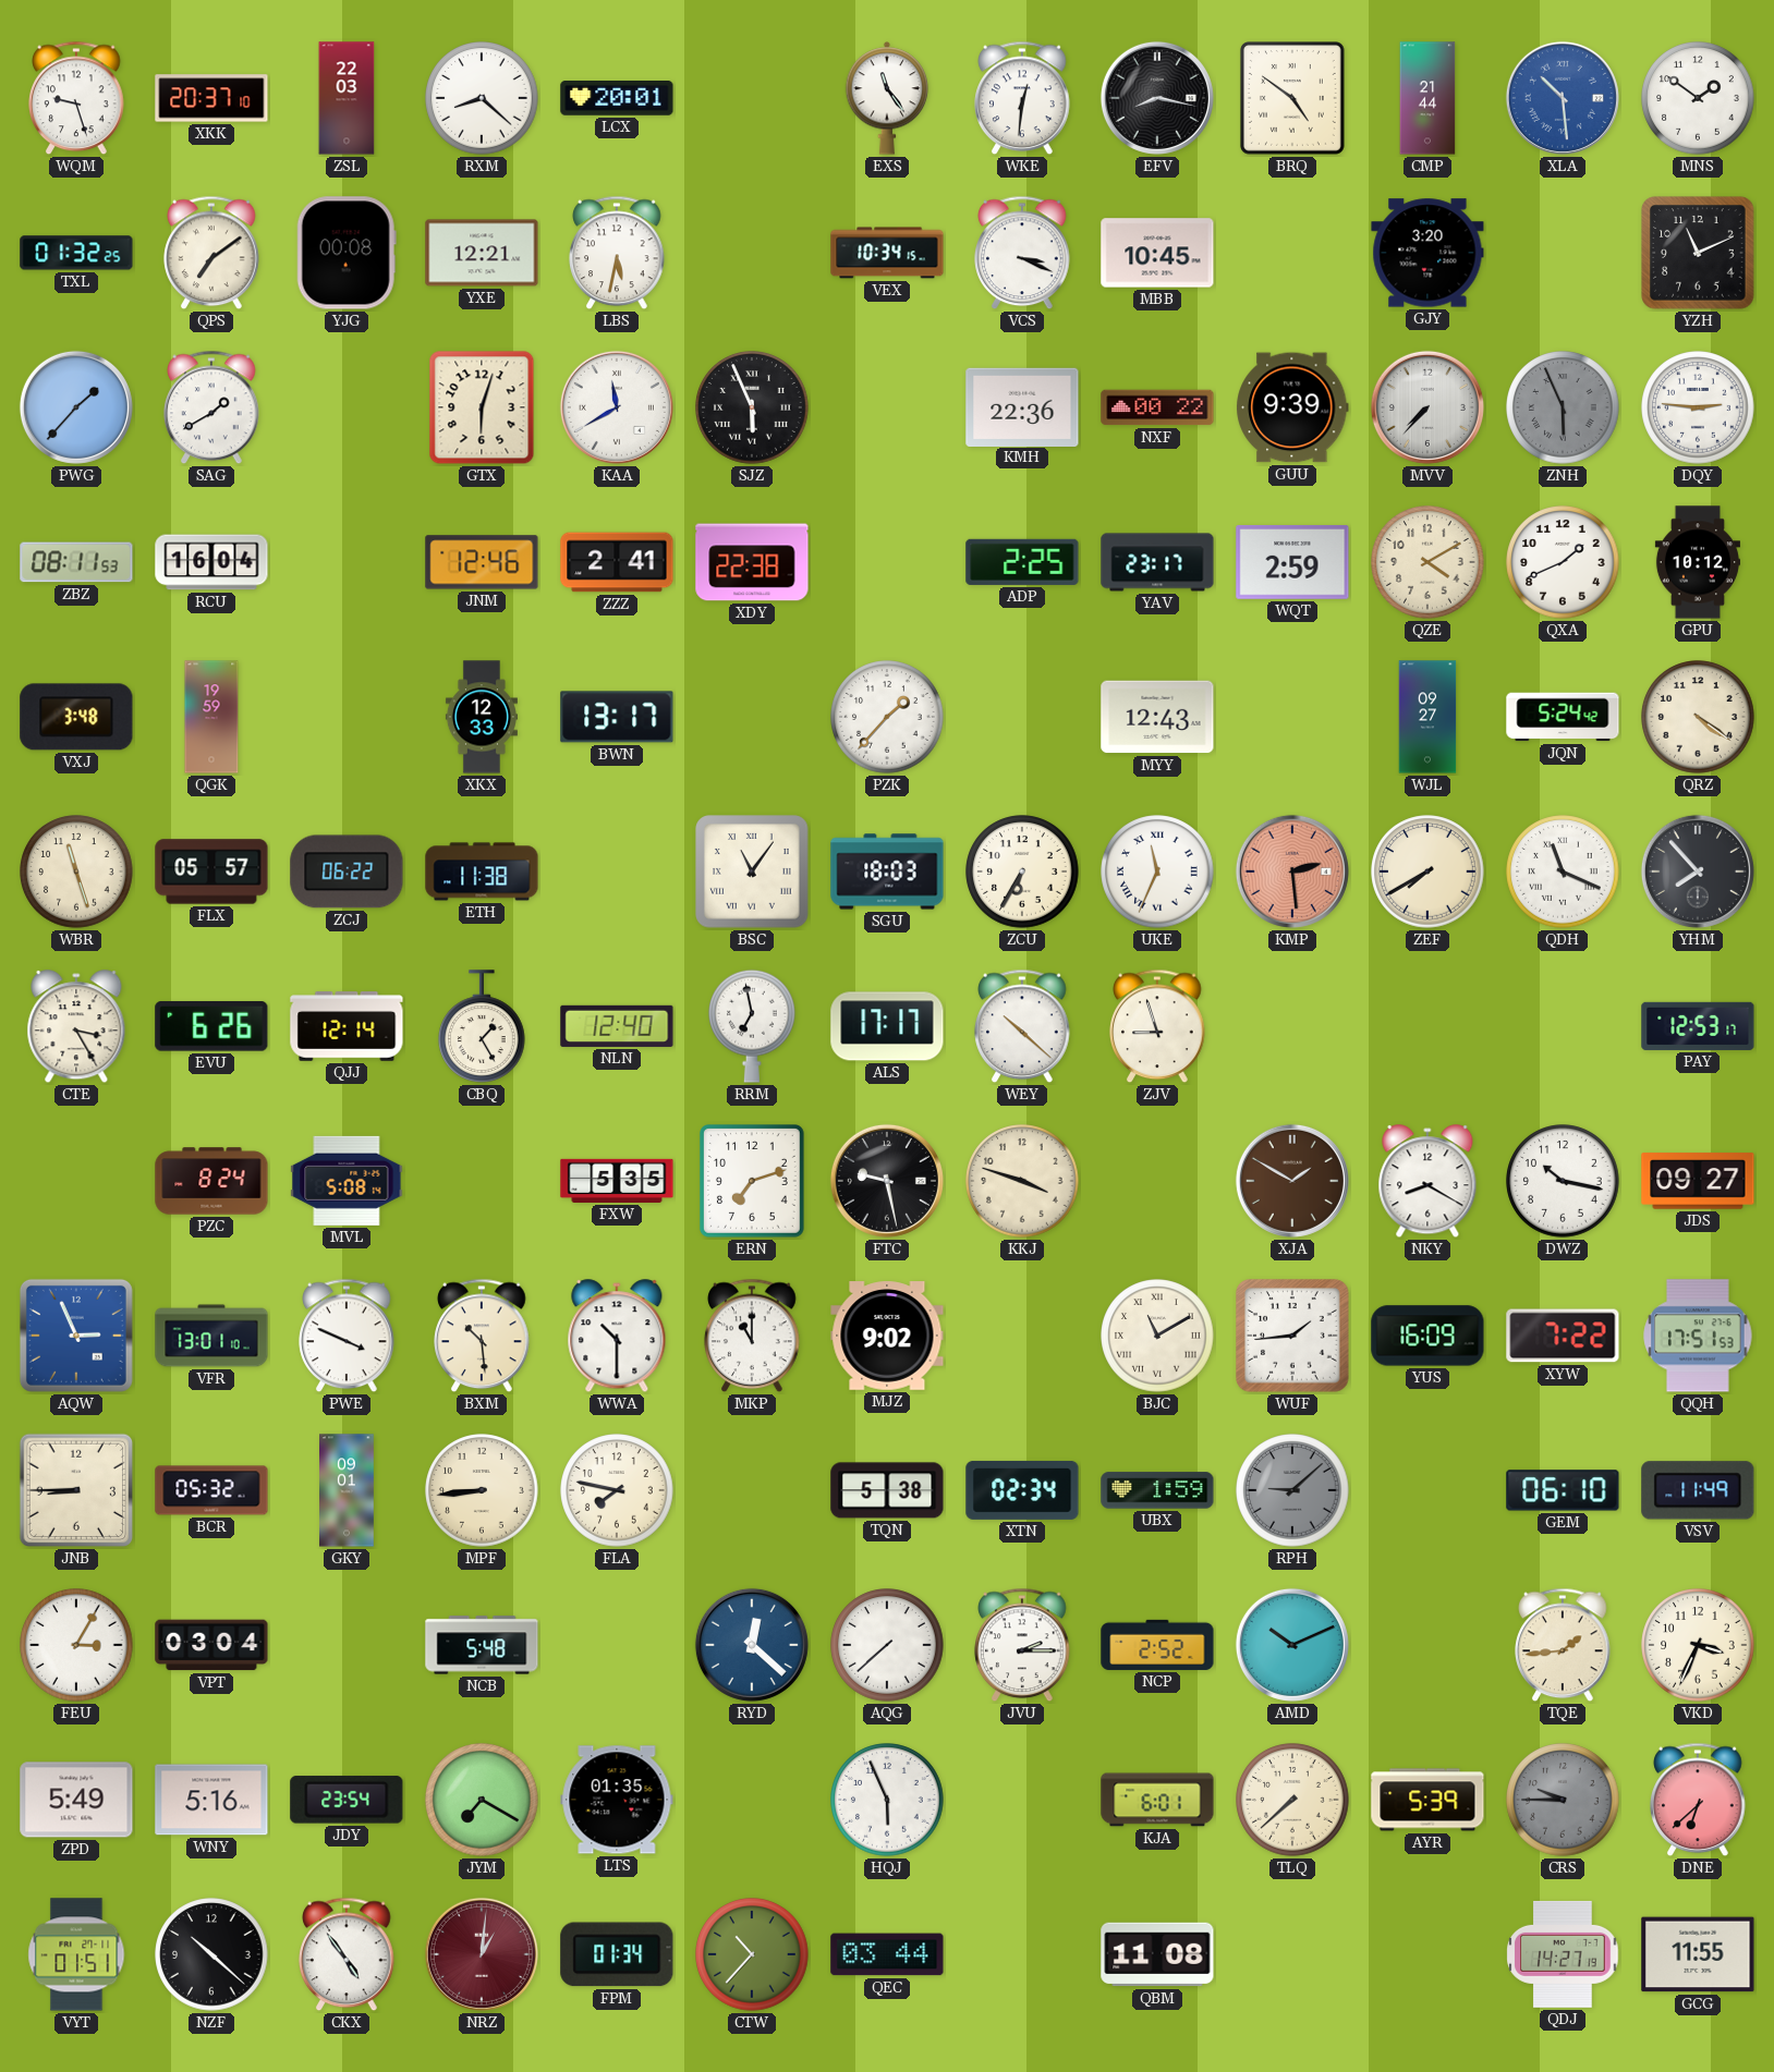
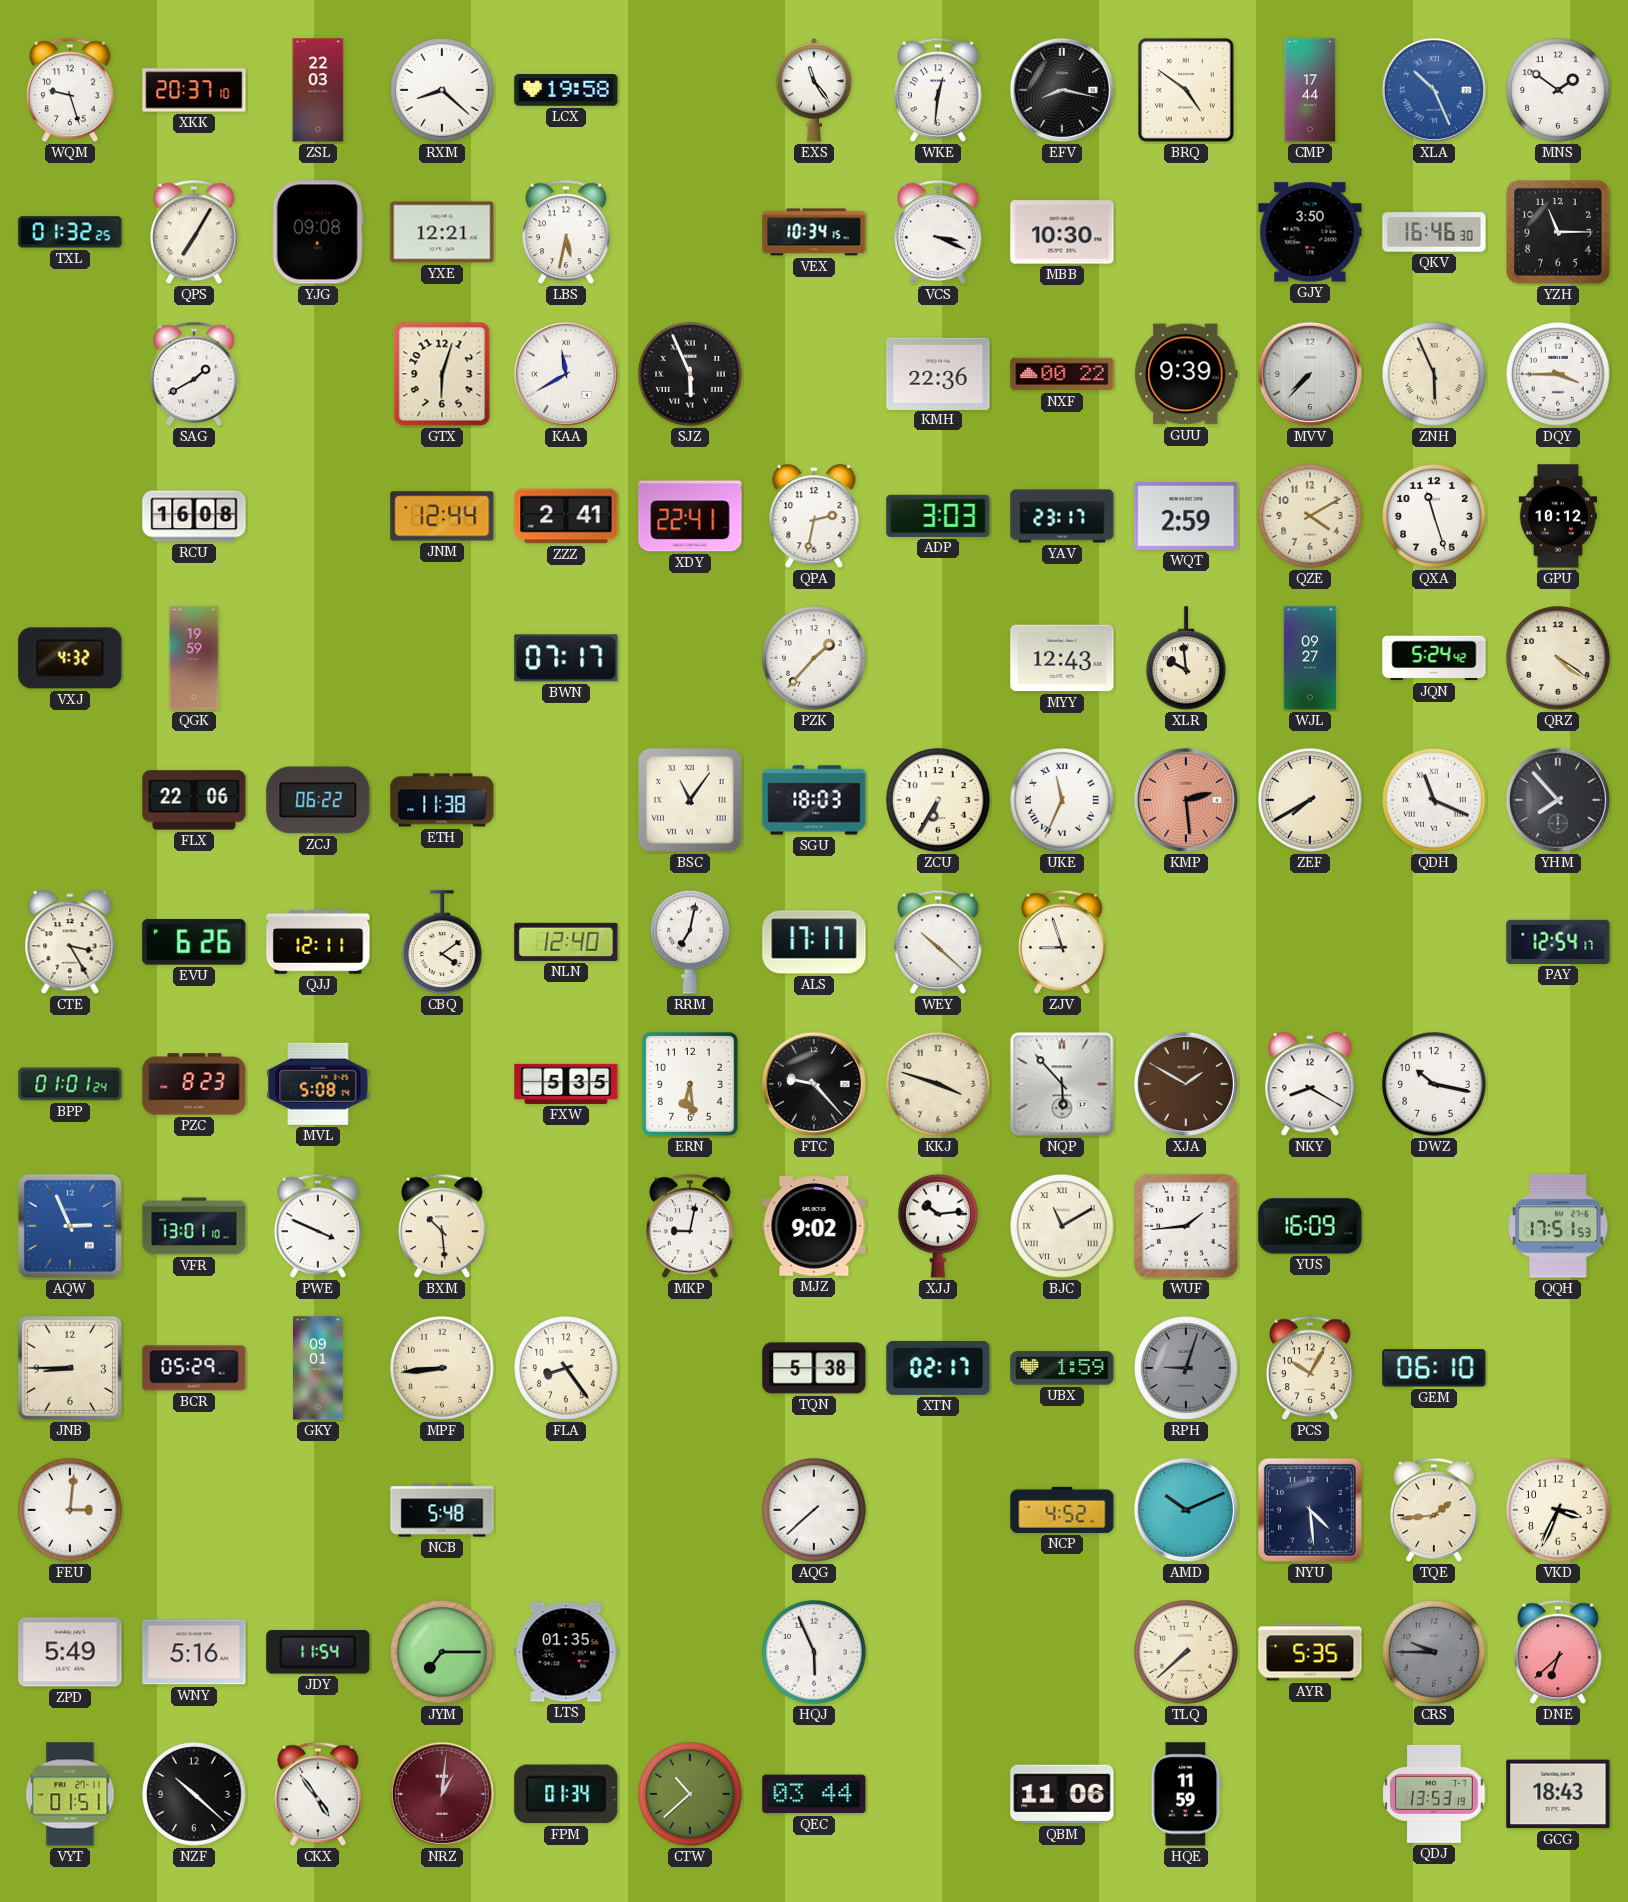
LCX: 20:01 -> 19:58 (566, 91)
CMP: 21:44 -> 17:44 (1310, 90)
XLA: 10:29 -> 10:26 (1434, 90)
QPS: 7:09 -> 7:05 (194, 232)
YJG: 00:08 -> 09:08 (318, 232)
MBB: 10:45 -> 10:30 (1062, 232)
GJY: 3:20 -> 3:50 (1310, 232)
QKV: none -> 16:46 (1434, 232)
YZH: 11:11 -> 11:15 (1558, 232)
PWG: 1:37 -> none (76, 407)
ZNH dial: grey -> cream (1434, 374)
DQY: 2:46 -> 3:45 (1558, 374)
ZBZ: 08:11 -> none (76, 562)
RCU: 16:04 -> 16:08 (194, 516)
JNM: 12:46 -> 12:44 (442, 516)
XDY: 22:38 -> 22:41 (690, 516)
QPA: none -> 2:32 (814, 517)
ADP: 2:25 -> 3:03 (938, 516)
QXA: 1:41 -> 11:27 (1434, 516)
VXJ: 3:48 -> 4:32 (70, 658)
XKX: 12:33 -> none (482, 717)
BWN: 13:17 -> 07:17 (566, 658)
XLR: none -> 9:59 (1187, 658)
WBR: 11:27 -> none (76, 872)
FLX: 05:57 -> 22:06 (194, 800)
QJJ: 12:14 -> 12:11 (318, 942)
CBQ: 1:25 -> 4:09 (443, 942)
RRM: 6:58 -> 7:02 (691, 942)
PAY: 12:53 -> 12:54 (1558, 942)
BPP: none -> 01:01 (70, 1084)
PZC: 8:24 -> 8:23 (194, 1084)
ERN: 7:12 -> 6:29 (691, 1085)
FTC: 9:28 -> 9:23 (814, 1084)
NQP: none -> 5:53 (1062, 1084)
JDS: 09:27 -> none (1698, 1181)
WWA: 10:30 -> none (617, 1337)
MKP: 11:00 -> 9:02 (690, 1226)
XJJ: none -> 10:14 (939, 1226)
XYW: 7:22 -> none (1563, 1336)
BCR: 05:32 -> 05:29 (194, 1368)
FLA: 7:47 -> 8:24 (566, 1368)
XTN: 02:34 -> 02:17 (938, 1368)
RPH: 9:08 -> 9:03 (1186, 1368)
PCS: none -> 10:05 (1310, 1368)
VSV: 11:49 -> none (1698, 1490)
FEU: 3:05 -> 3:01 (70, 1510)
VPT: 03:04 -> none (211, 1645)
RYD: 12:22 -> none (752, 1645)
JVU: 2:15 -> none (1022, 1645)
NCP: 2:52 -> 4:52 (1062, 1510)
NYU: none -> 4:29 (1310, 1510)
JDY: 23:54 -> 11:54 (318, 1652)
JYM: 7:20 -> 7:15 (442, 1652)
KJA: 6:01 -> none (1157, 1800)
AYR: 5:39 -> 5:35 (1310, 1652)
CTW: 10:37 -> 10:38 (690, 1794)
QBM: 11:08 -> 11:06 (1062, 1794)
HQE: none -> 11:59 (1186, 1794)
QDJ: 14:27 -> 13:53 (1434, 1794)
GCG: 11:55 -> 18:43 (1558, 1794)
